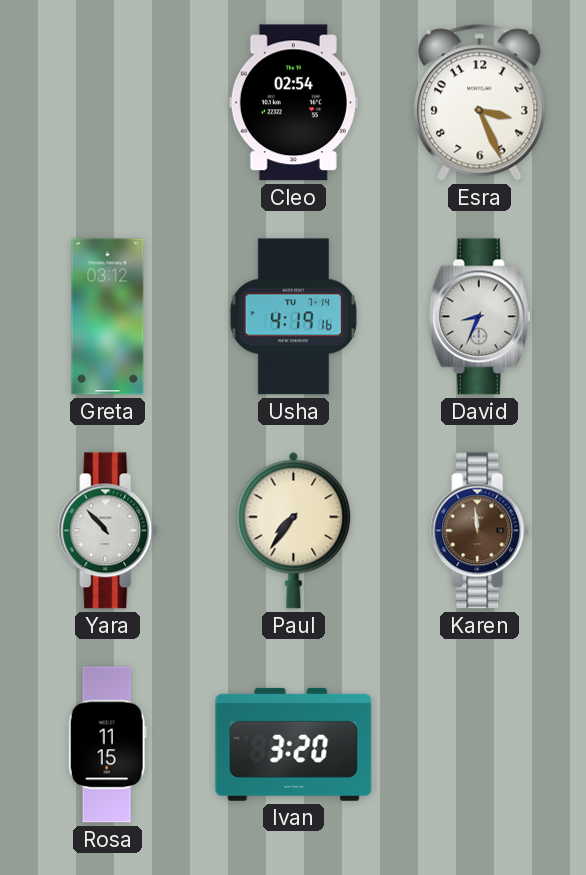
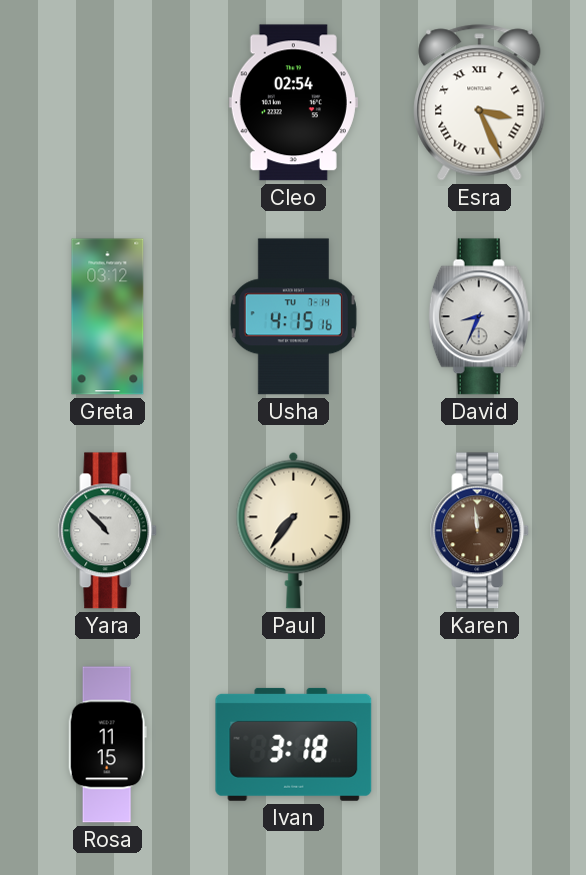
Esra numerals: Arabic -> Roman (480, 103)
Usha: 4:19 -> 4:15 (293, 317)
Ivan: 3:20 -> 3:18 (294, 744)
